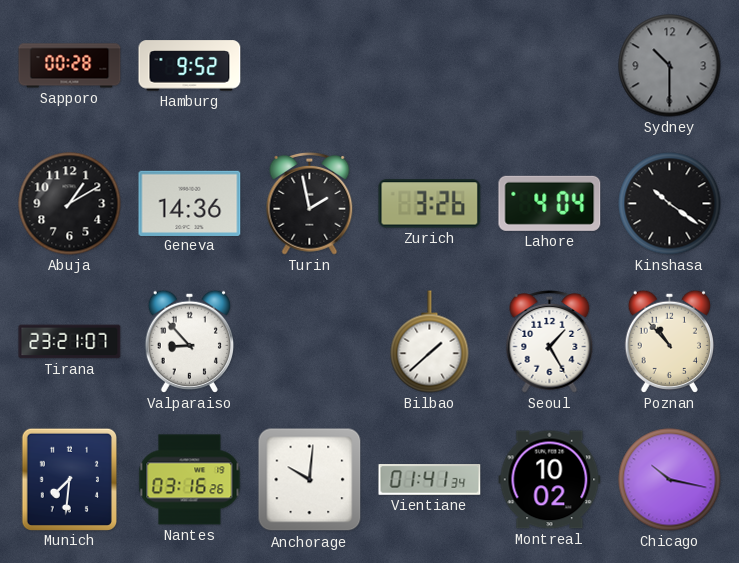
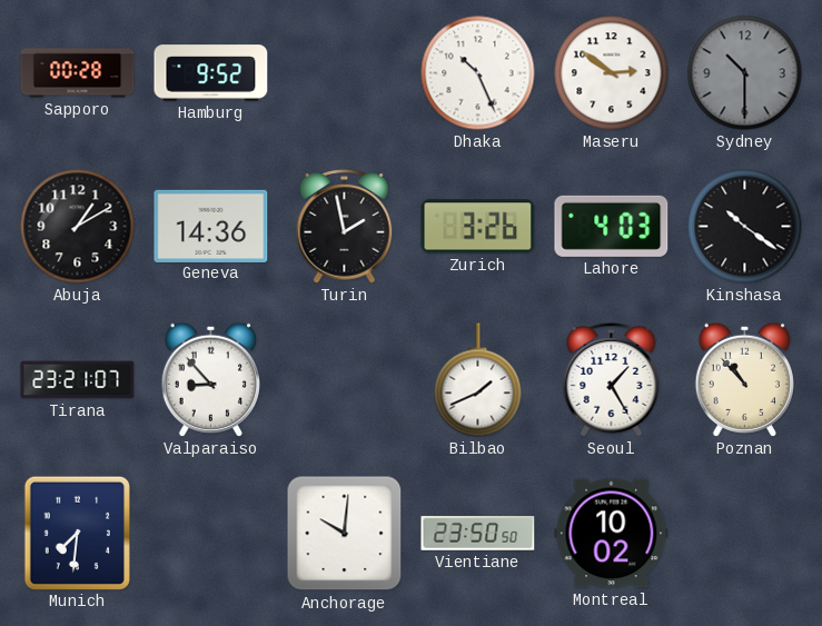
Dhaka: none -> 10:26 (478, 73)
Maseru: none -> 2:51 (612, 73)
Lahore: 4:04 -> 4:03 (612, 226)
Bilbao: 1:38 -> 1:41 (478, 380)
Nantes: 03:16 -> none (190, 480)
Vientiane: 01:41 -> 23:50 (478, 534)
Chicago: 10:17 -> none (670, 480)
